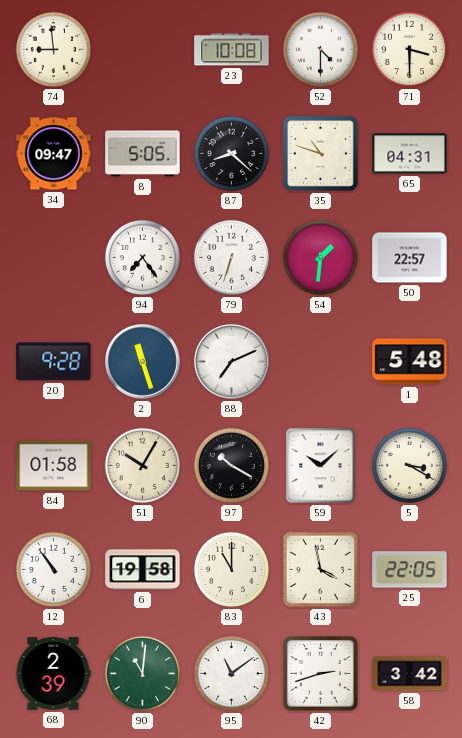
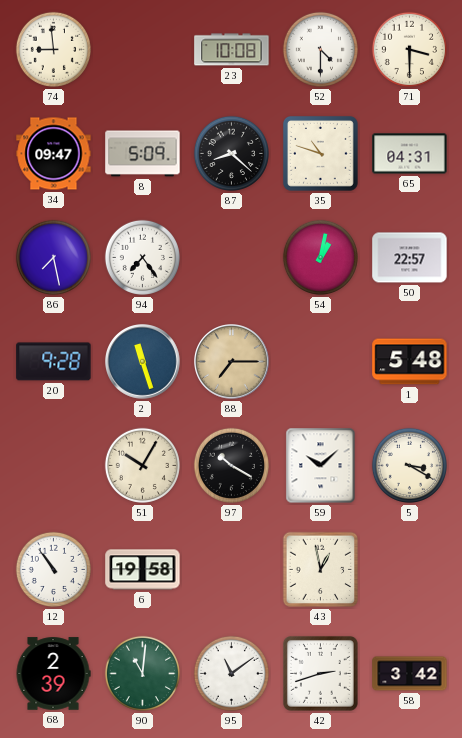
8: 5:05 -> 5:09 (143, 154)
86: none -> 7:28 (53, 257)
79: 6:33 -> none (231, 257)
54: 1:31 -> 1:02 (320, 257)
88: 7:11 -> 7:15 (232, 362)
88 dial: white -> champagne (232, 362)
84: 01:58 -> none (54, 466)
83: 11:00 -> none (231, 569)
43: 3:58 -> 12:58 (321, 570)
25: 22:05 -> none (410, 570)
